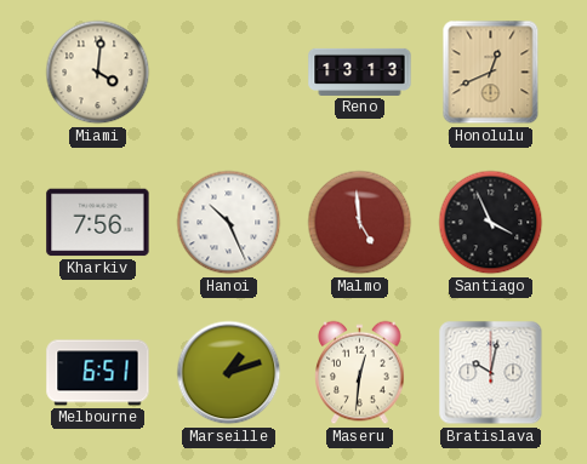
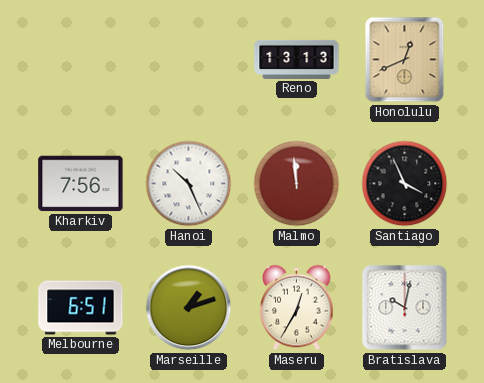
Miami: 4:01 -> none (98, 73)
Malmo: 4:59 -> 11:59 (297, 184)
Maseru: 12:31 -> 12:35 (297, 308)
